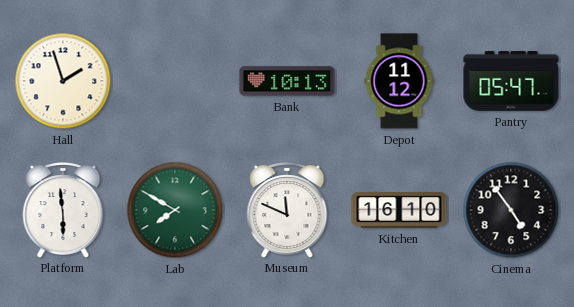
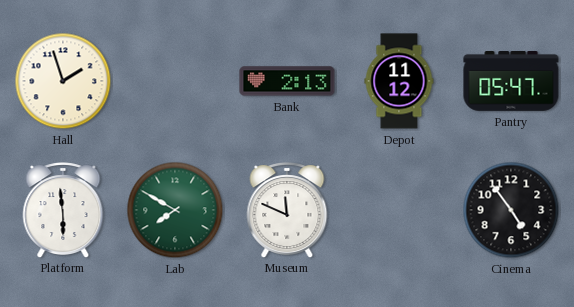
Bank: 10:13 -> 2:13 (287, 81)
Kitchen: 16:10 -> none (399, 211)
